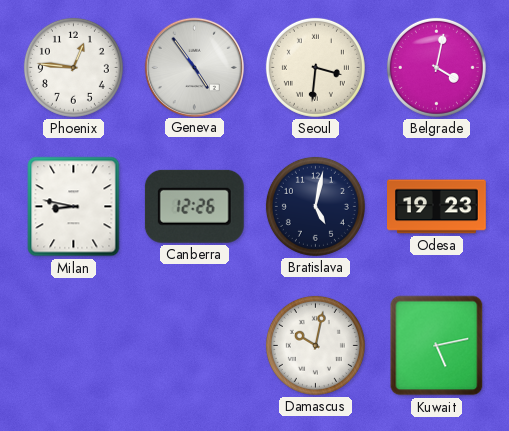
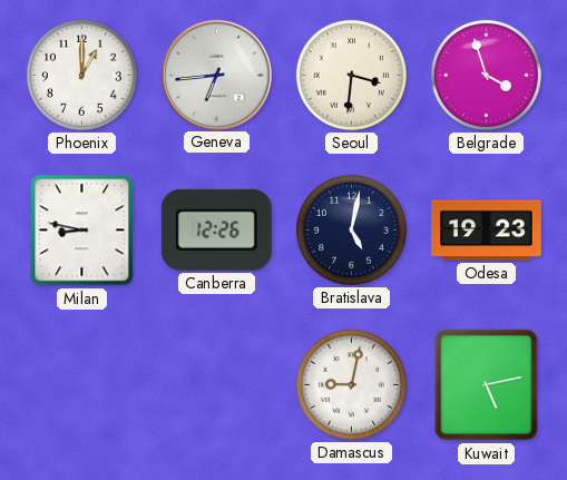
Phoenix: 12:46 -> 1:00 (81, 75)
Geneva: 4:54 -> 6:44 (216, 75)
Belgrade: 4:02 -> 3:57 (486, 75)
Damascus: 10:02 -> 9:02 (351, 384)
